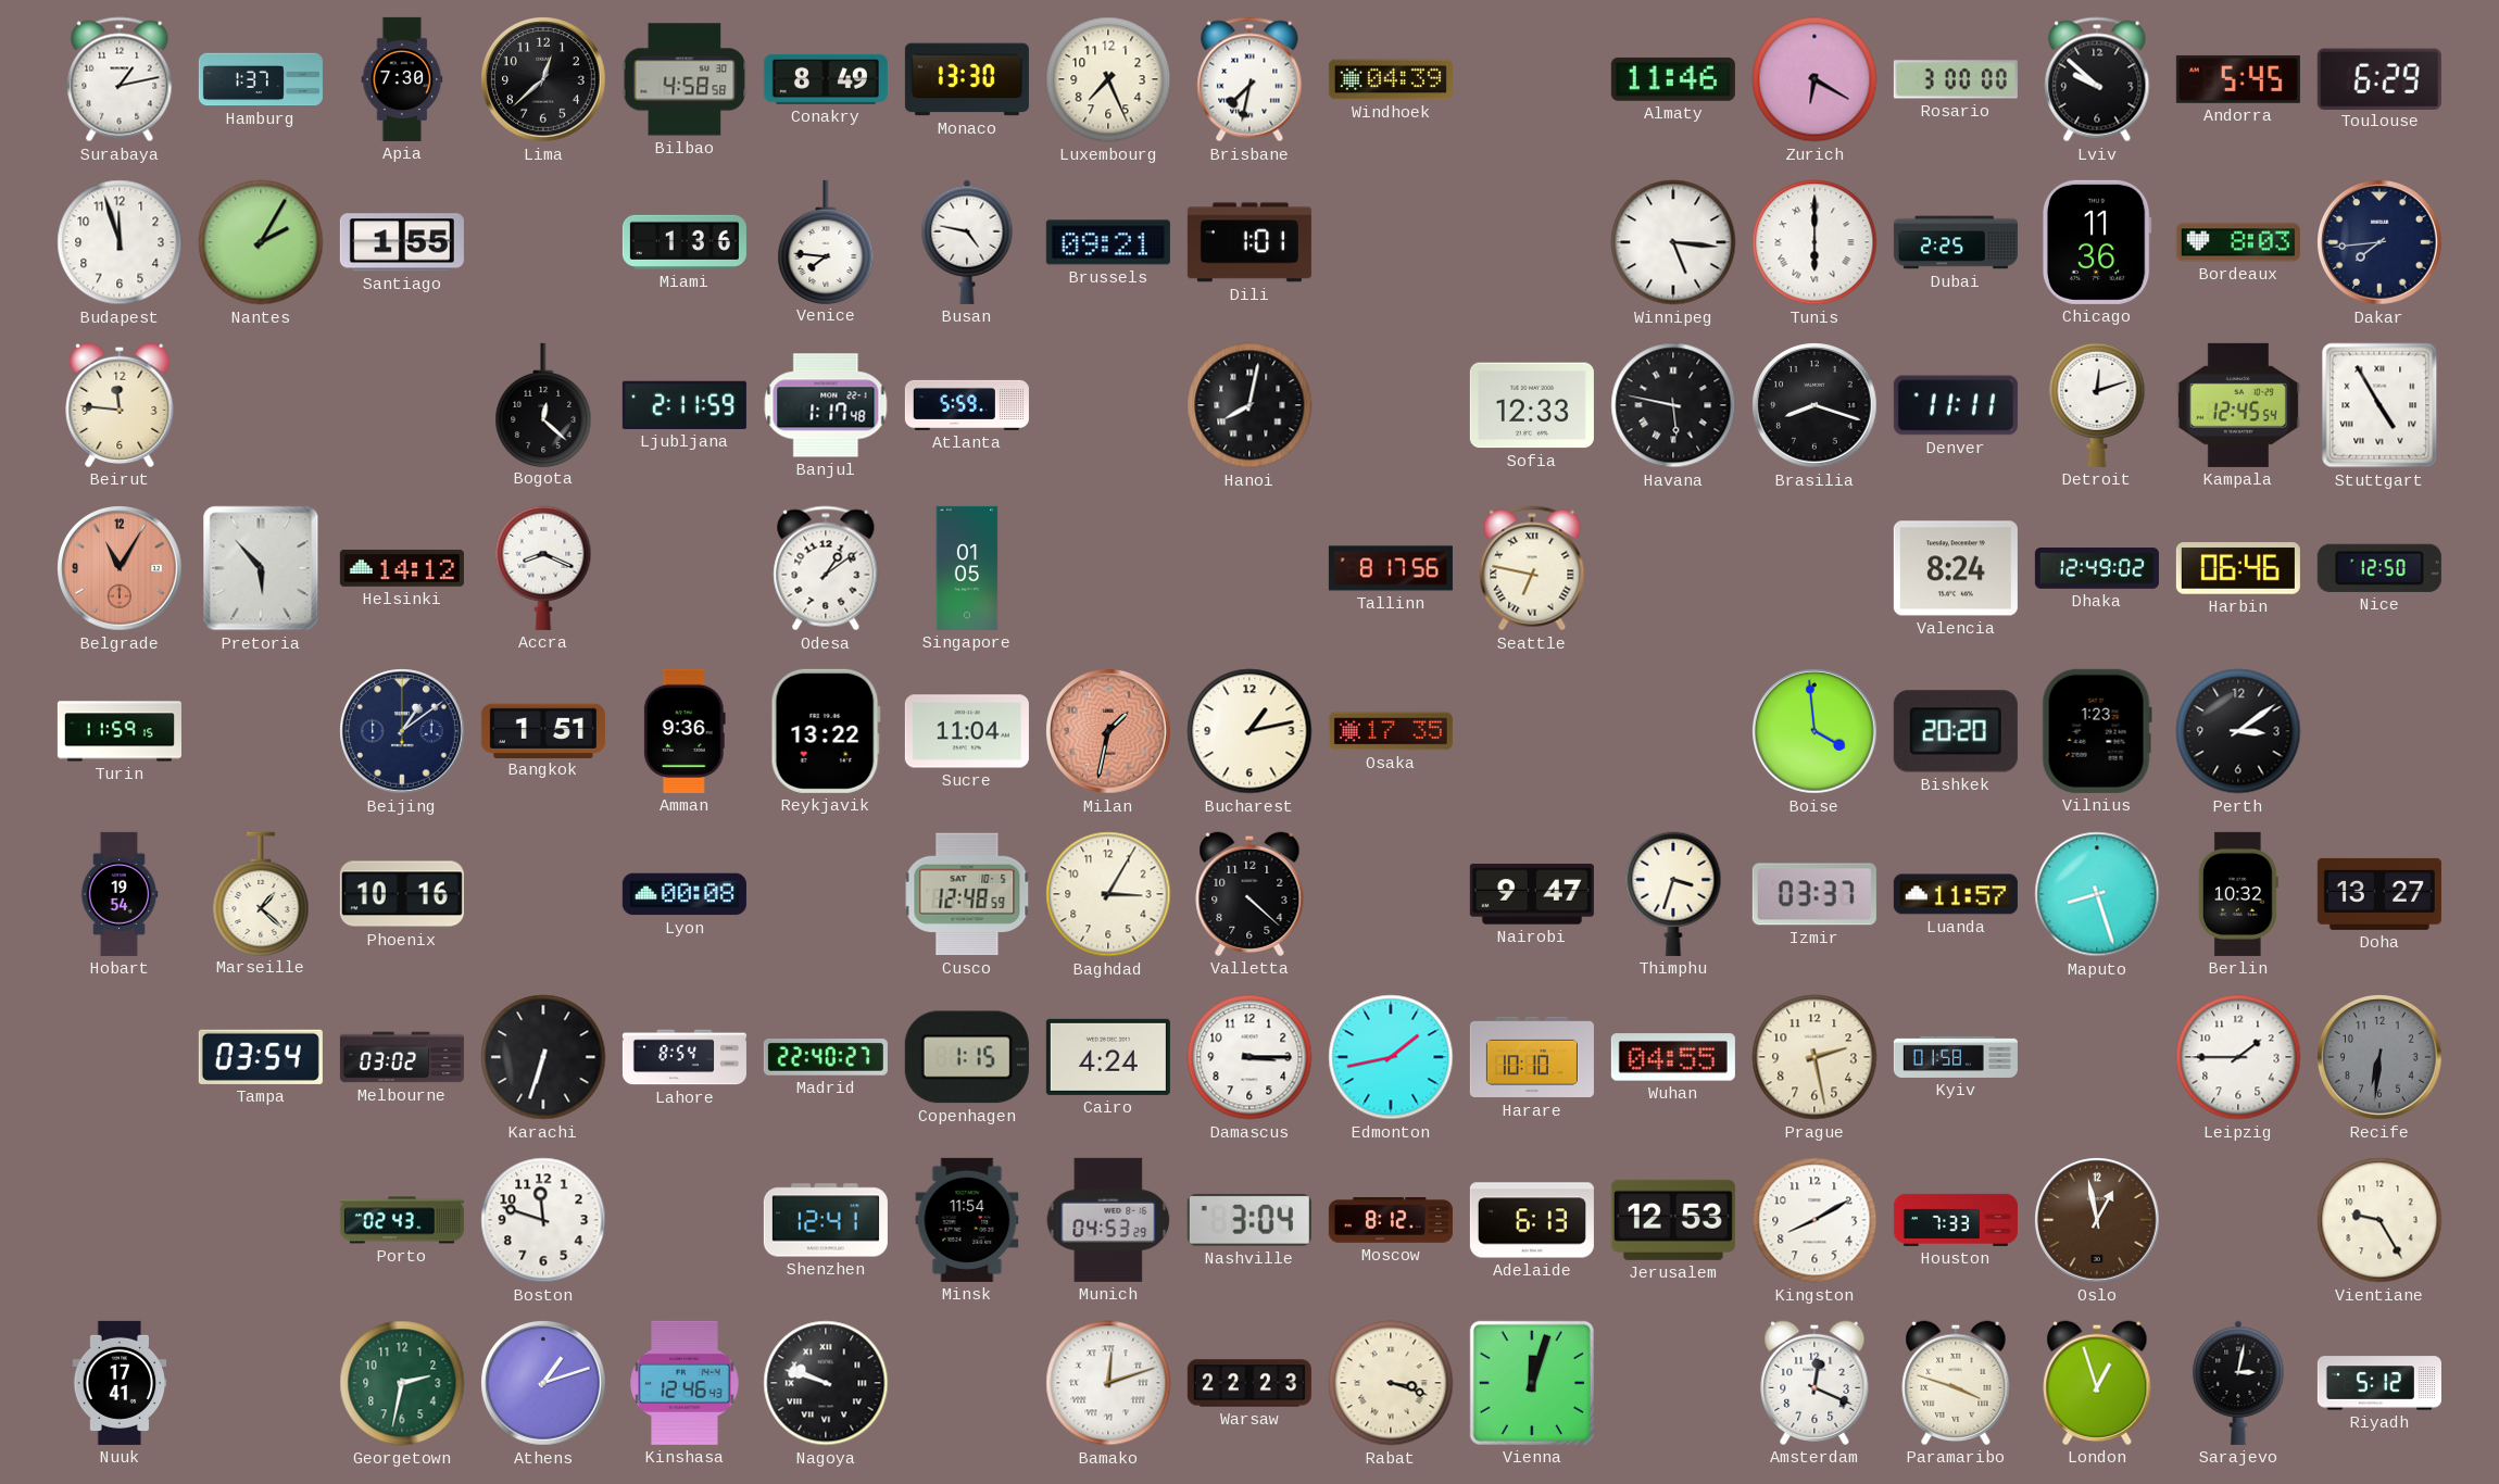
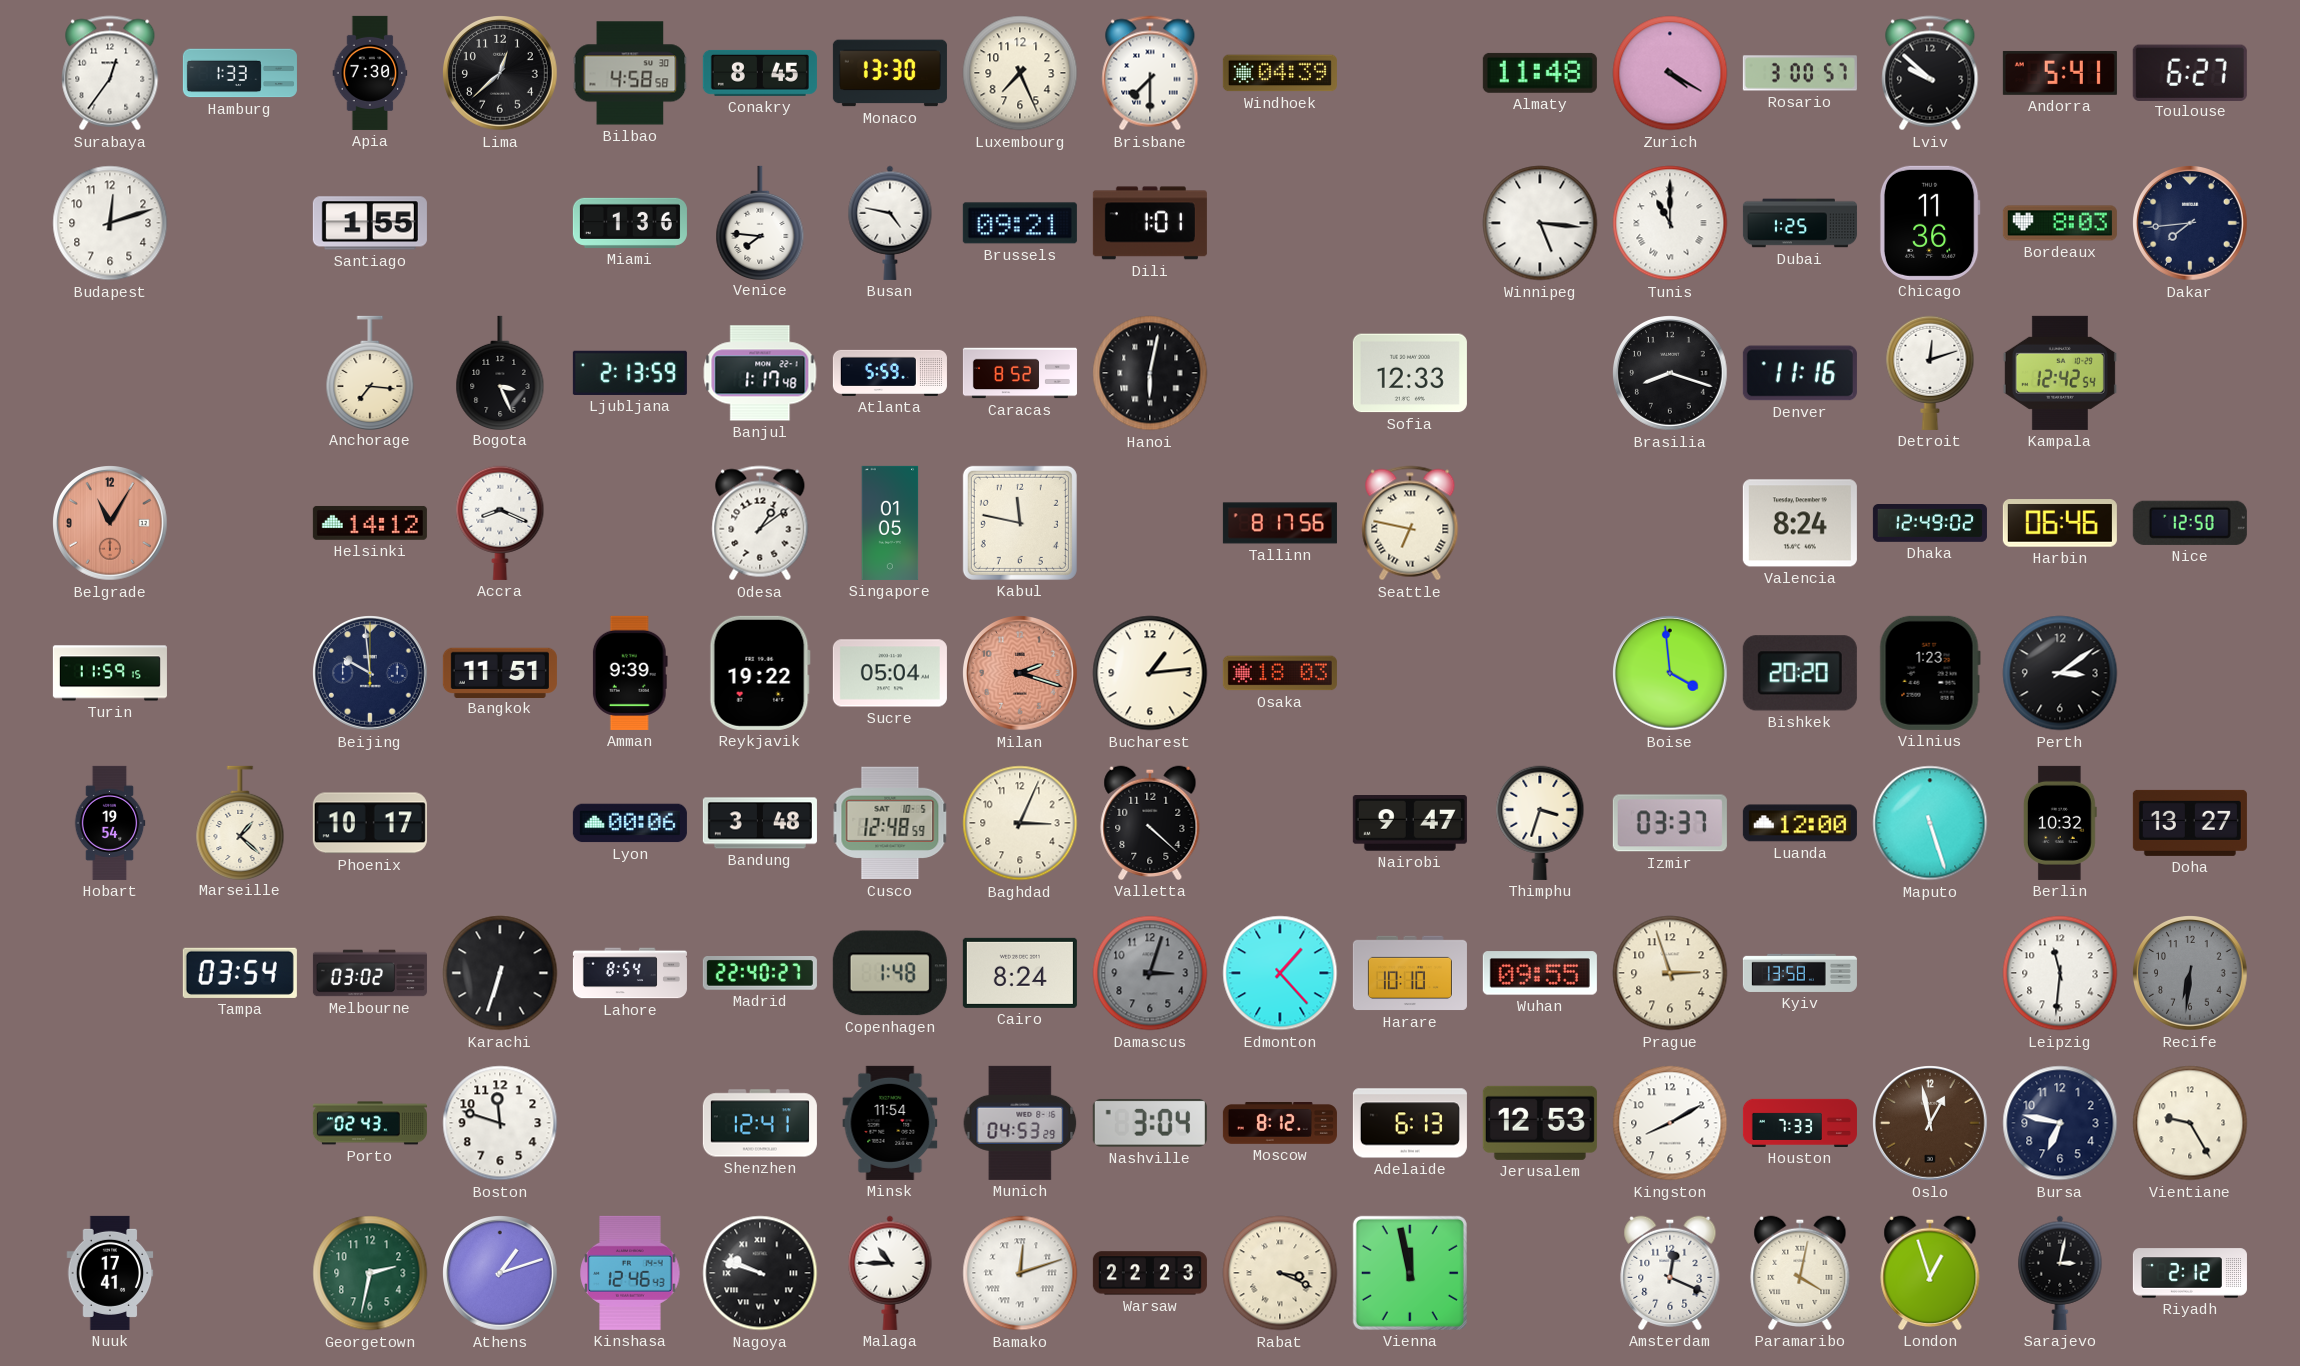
Surabaya: 1:13 -> 12:36 (110, 73)
Hamburg: 1:37 -> 1:33 (240, 73)
Conakry: 8:49 -> 8:45 (760, 73)
Brisbane: 7:32 -> 7:30 (1150, 73)
Almaty: 11:46 -> 11:48 (1540, 73)
Zurich: 6:20 -> 4:20 (1670, 73)
Rosario: 3:00:00 -> 3:00:57 (1800, 73)
Andorra: 5:45 -> 5:41 (2060, 73)
Toulouse: 6:29 -> 6:27 (2190, 72)
Budapest: 11:57 -> 12:12 (110, 223)
Nantes: 2:05 -> none (261, 242)
Tunis: 6:00 -> 11:00 (1670, 223)
Dubai: 2:25 -> 1:25 (1800, 223)
Beirut: 11:46 -> none (120, 405)
Anchorage: none -> 7:16 (370, 372)
Bogota: 12:22 -> 3:26 (500, 372)
Ljubljana: 2:11 -> 2:13 (630, 373)
Caracas: none -> 8:52 (1020, 373)
Hanoi: 8:02 -> 6:02 (1150, 373)
Havana: 5:47 -> none (1673, 405)
Denver: 11:11 -> 11:16 (1800, 373)
Kampala: 12:45 -> 12:42 (2060, 373)
Stuttgart: 4:55 -> none (2379, 405)
Pretoria: 5:53 -> none (261, 568)
Kabul: none -> 11:47 (1020, 523)
Beijing: 1:09 -> 9:59 (371, 674)
Bangkok: 1:51 -> 11:51 (500, 672)
Amman: 9:36 -> 9:39 (630, 673)
Reykjavik: 13:22 -> 19:22 (760, 673)
Sucre: 11:04 -> 05:04 (890, 673)
Milan: 1:32 -> 2:18 (1021, 674)
Bucharest: 1:13 -> 1:14 (1150, 673)
Osaka: 17:35 -> 18:03 (1280, 673)
Phoenix: 10:16 -> 10:17 (370, 823)
Lyon: 00:08 -> 00:06 (630, 823)
Bandung: none -> 3:48 (760, 823)
Baghdad: 3:05 -> 3:04 (1020, 823)
Luanda: 11:57 -> 12:00 (1800, 823)
Maputo: 8:27 -> 5:27 (1930, 823)
Copenhagen: 1:15 -> 1:48 (890, 973)
Cairo: 4:24 -> 8:24 (1020, 973)
Damascus: 3:15 -> 3:03 (1150, 973)
Damascus dial: white -> grey (1150, 973)
Edmonton: 1:43 -> 1:23 (1280, 973)
Wuhan: 04:55 -> 09:55 (1540, 973)
Prague: 2:28 -> 2:57 (1670, 973)
Kyiv: 01:58 -> 13:58 (1800, 973)
Leipzig: 1:45 -> 11:31 (2060, 973)
Bursa: none -> 6:47 (2060, 1123)
Malaga: none -> 10:45 (890, 1273)
Rabat: 3:18 -> 3:19 (1280, 1273)
Vienna: 12:03 -> 11:58 (1410, 1273)
Paramaribo: 3:48 -> 4:02 (1800, 1273)
Riyadh: 5:12 -> 2:12 (2190, 1273)
